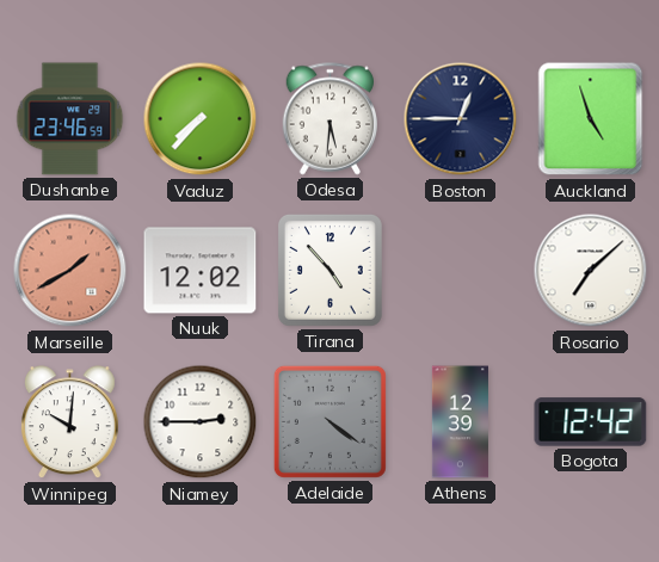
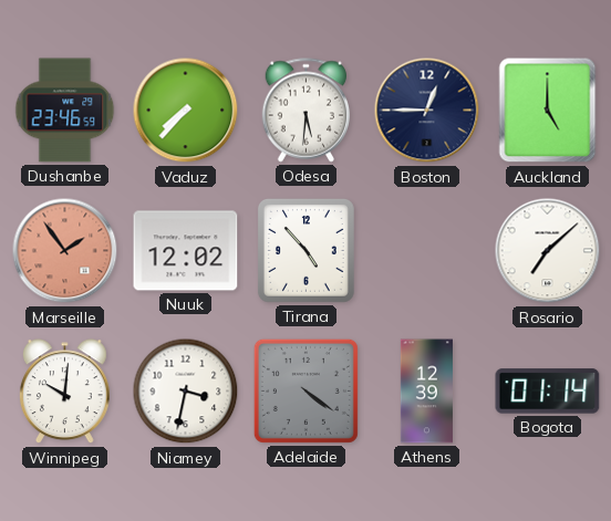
Auckland: 4:57 -> 5:00 (548, 111)
Marseille: 1:40 -> 1:54 (65, 251)
Niamey: 2:45 -> 3:32 (186, 392)
Bogota: 12:42 -> 01:14 (548, 392)
